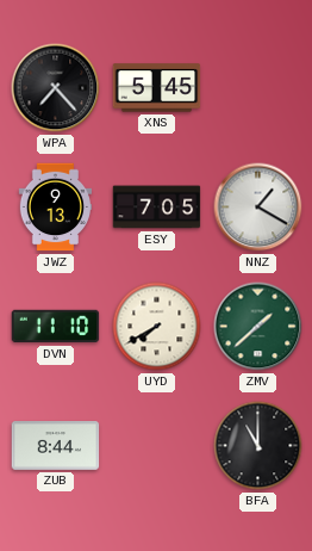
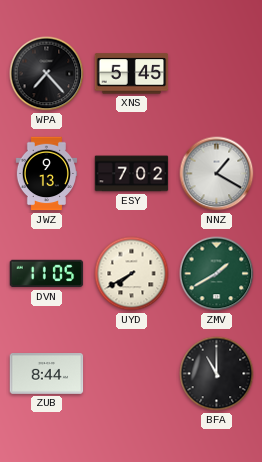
ESY: 7:05 -> 7:02 (132, 174)
DVN: 11:10 -> 11:05 (47, 274)
ZMV: 1:38 -> 1:40 (217, 274)
